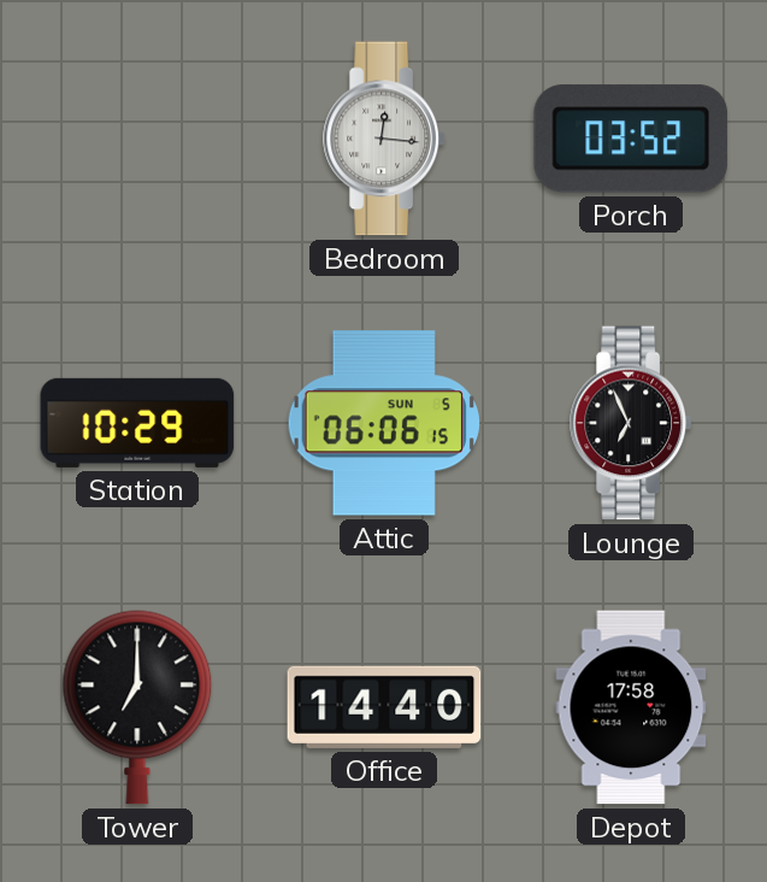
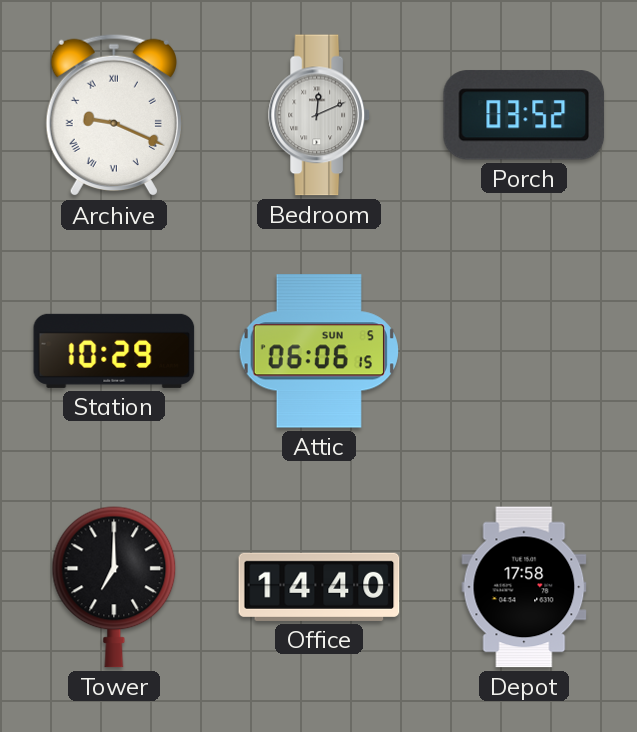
Archive: none -> 9:19 (114, 115)
Bedroom: 12:16 -> 12:11 (319, 115)
Lounge: 6:56 -> none (631, 423)
